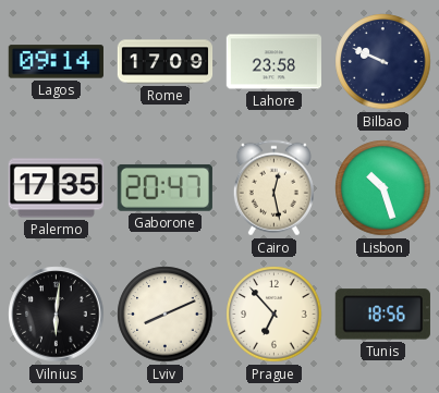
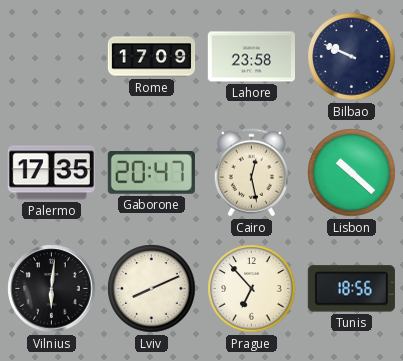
Lagos: 09:14 -> none (56, 62)
Lisbon: 10:27 -> 10:22 (352, 173)
